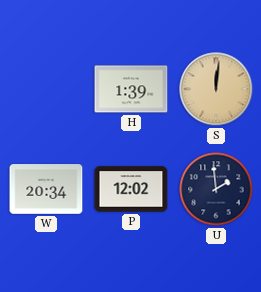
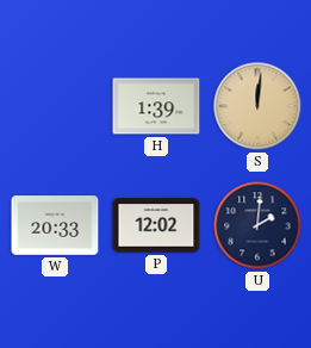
W: 20:34 -> 20:33 (55, 225)
U: 1:59 -> 2:01 (257, 225)
